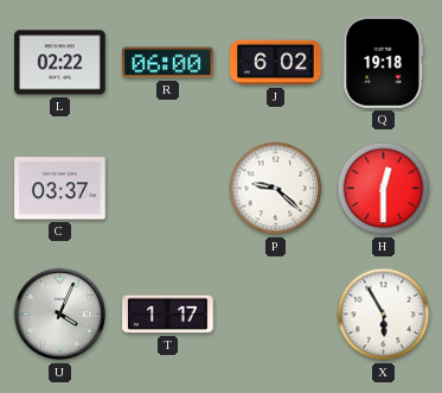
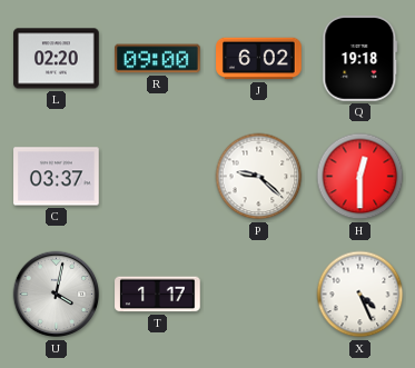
L: 02:22 -> 02:20 (57, 59)
R: 06:00 -> 09:00 (158, 59)
U: 4:04 -> 4:02 (57, 295)
X: 5:55 -> 4:26 (360, 295)
